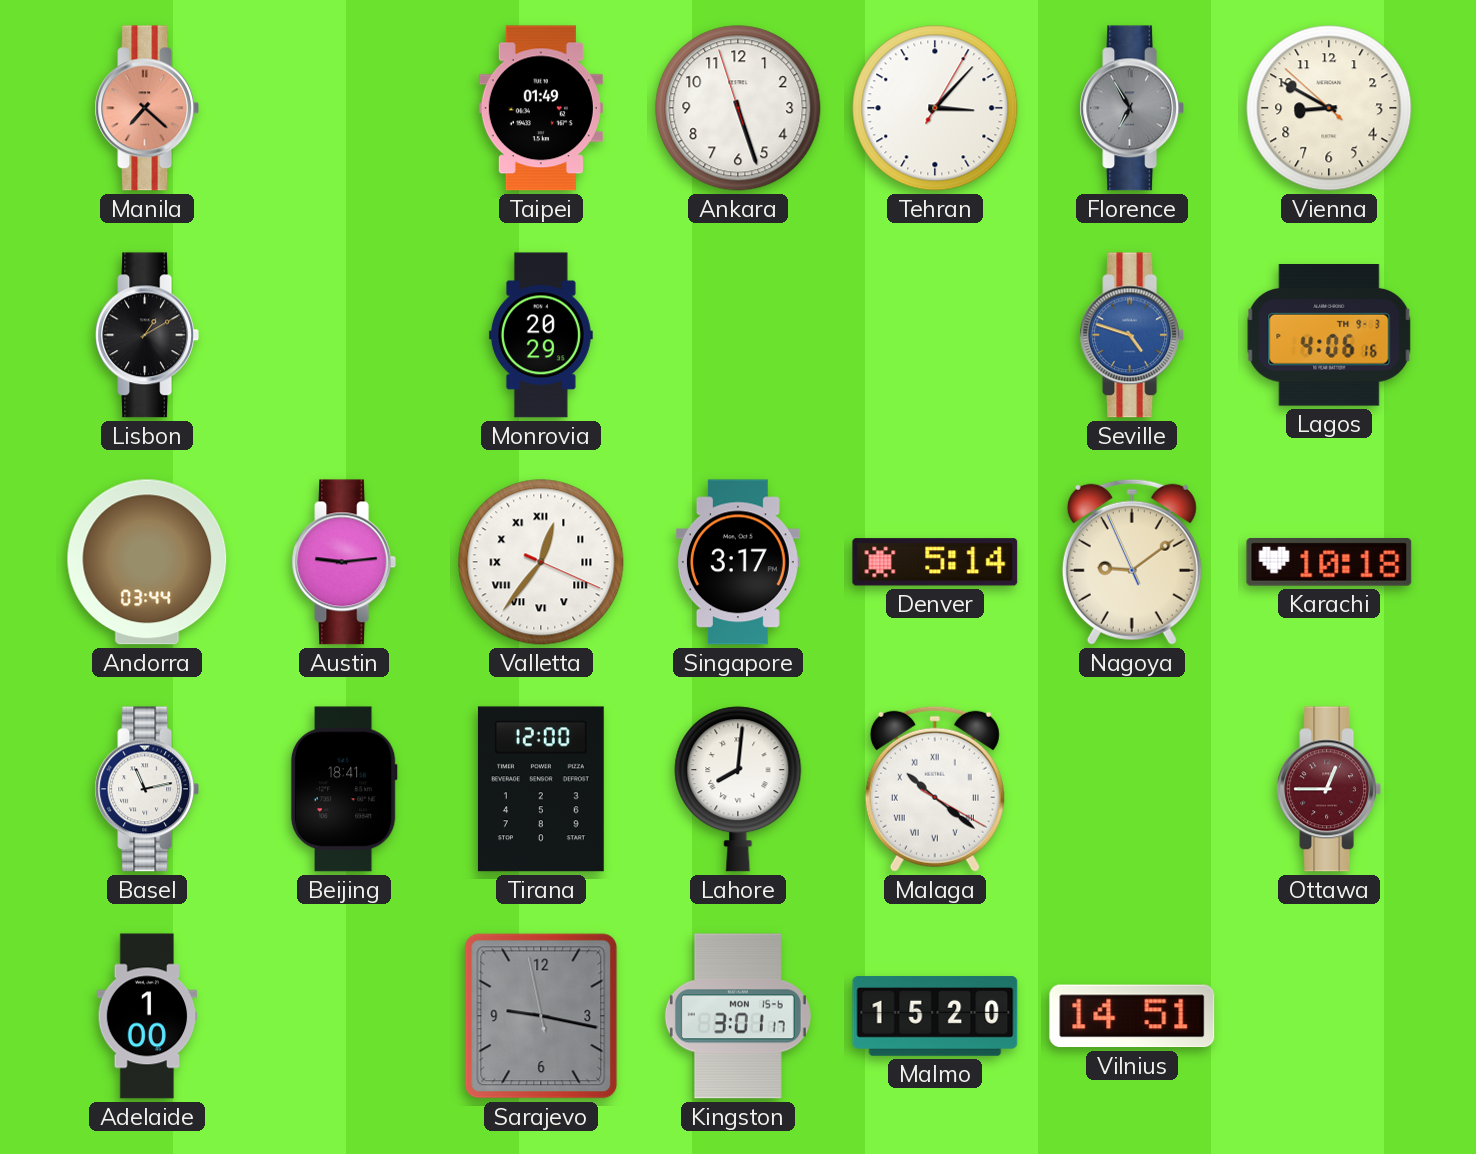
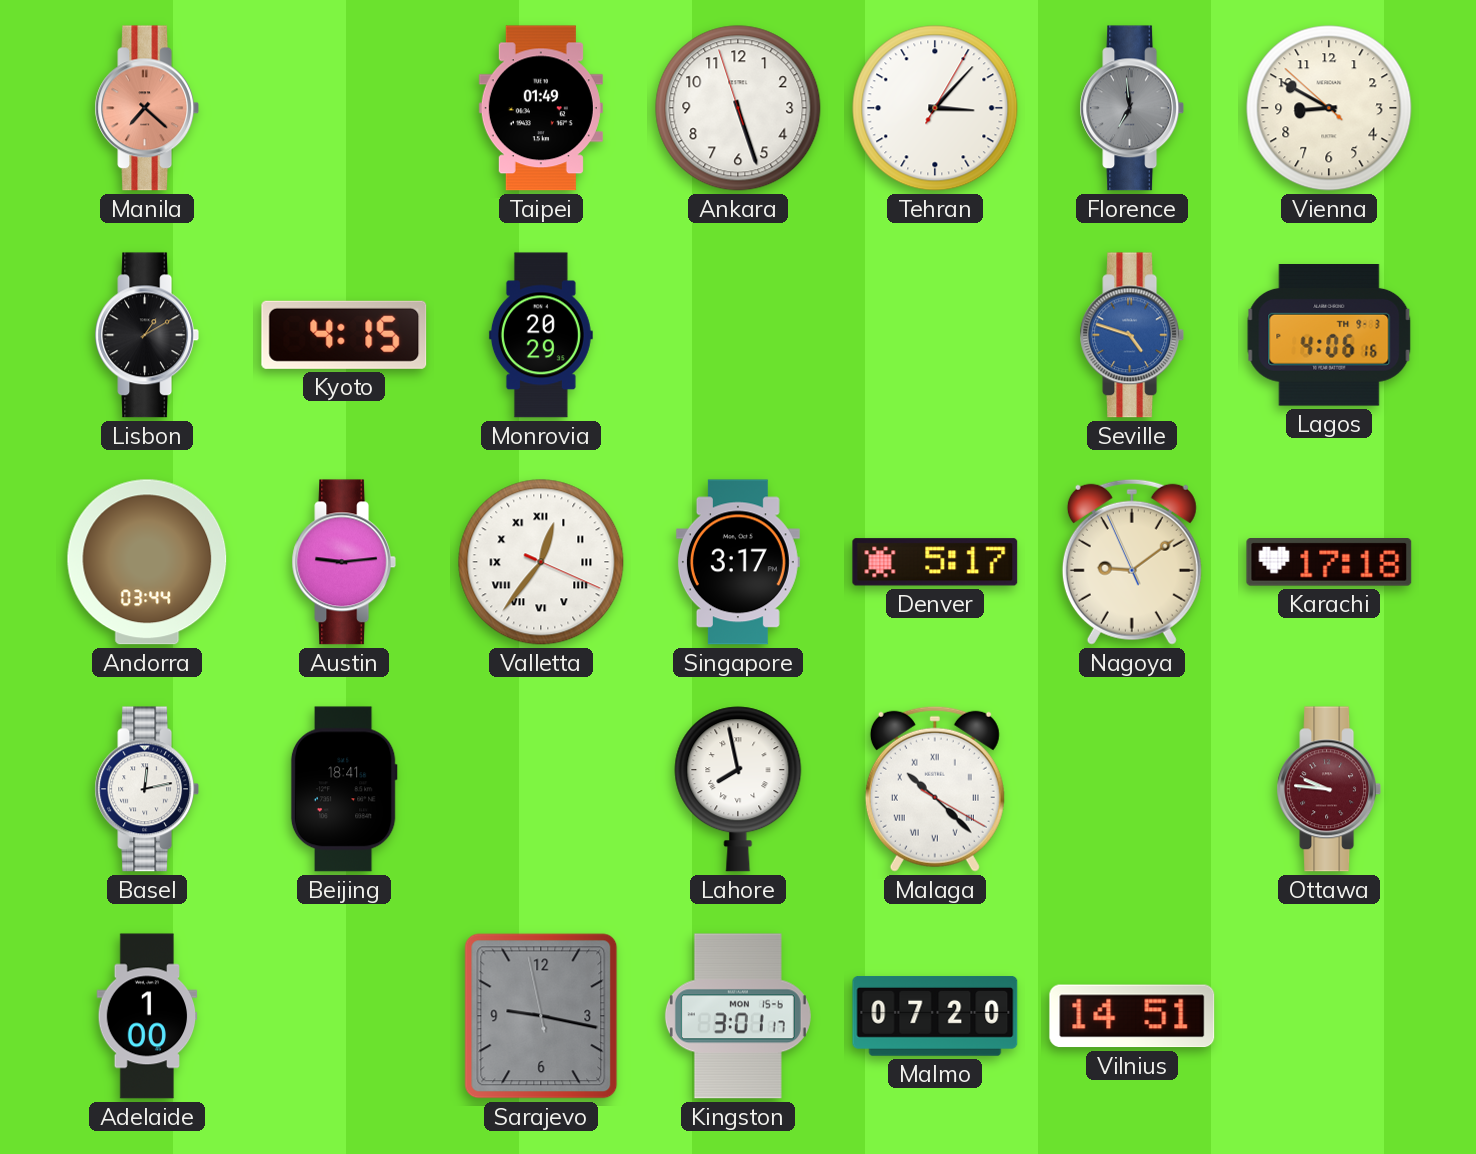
Florence: 6:55 -> 6:59 (1131, 108)
Kyoto: none -> 4:15 (344, 335)
Denver: 5:14 -> 5:17 (935, 562)
Karachi: 10:18 -> 17:18 (1329, 563)
Basel: 11:13 -> 12:13 (146, 789)
Tirana: 12:00 -> none (541, 789)
Lahore: 8:01 -> 7:58 (738, 789)
Malaga: 10:21 -> 10:22 (935, 789)
Ottawa: 12:45 -> 9:46 (1328, 789)
Malmo: 15:20 -> 07:20 (935, 1017)
